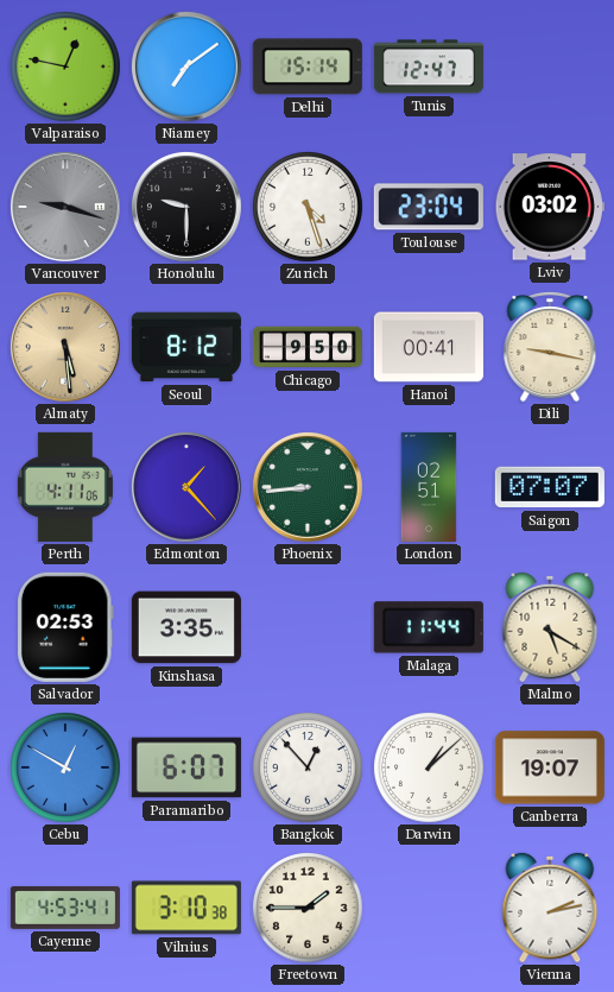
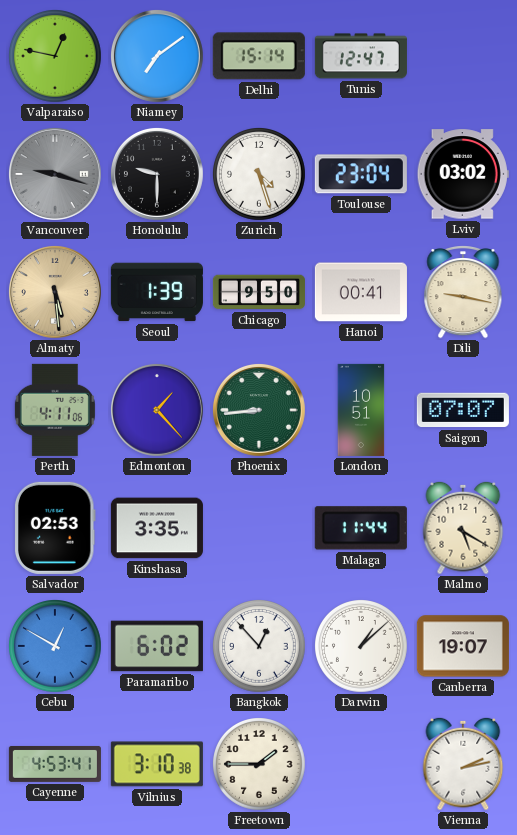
Seoul: 8:12 -> 1:39 (157, 292)
London: 02:51 -> 10:51 (361, 410)
Paramaribo: 6:07 -> 6:02 (157, 646)
